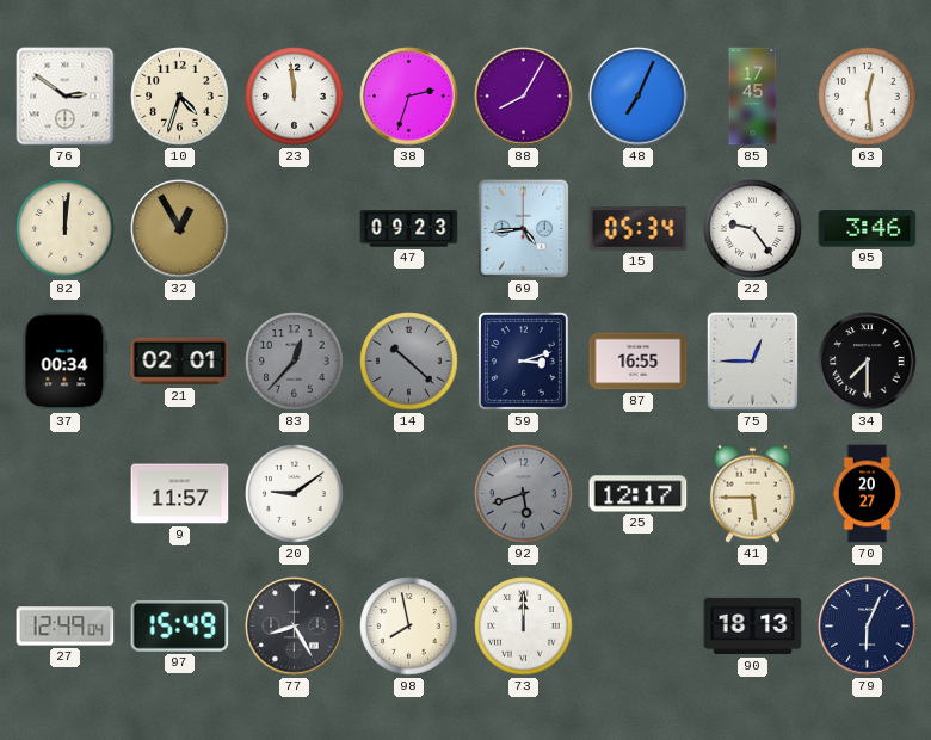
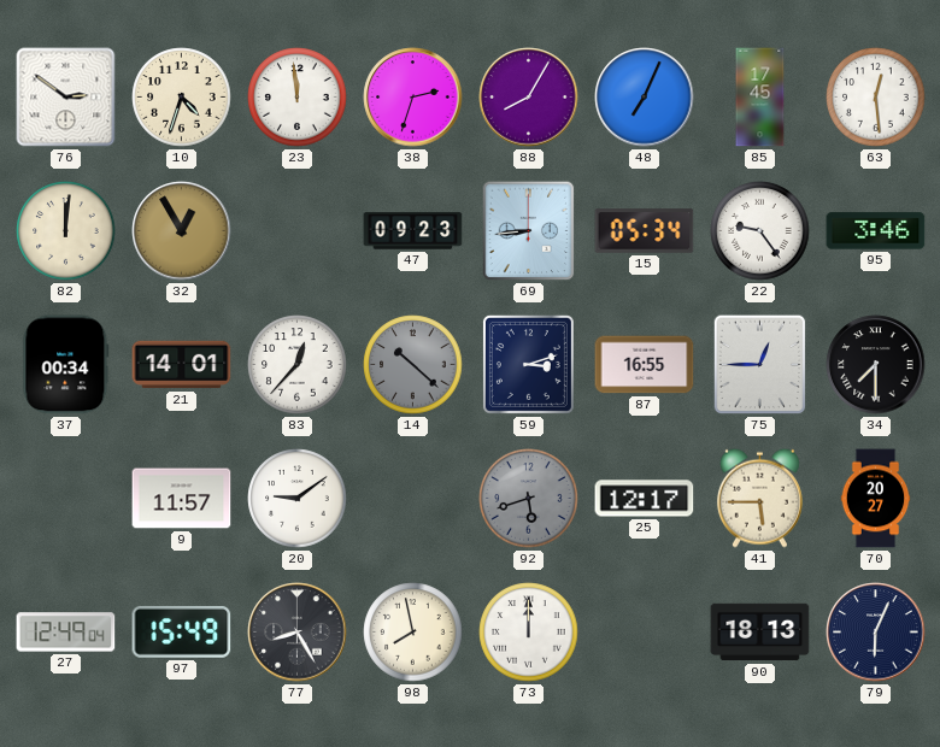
69: 4:44 -> 8:44 (529, 231)
21: 02:01 -> 14:01 (182, 365)
83 dial: grey -> white (298, 365)
